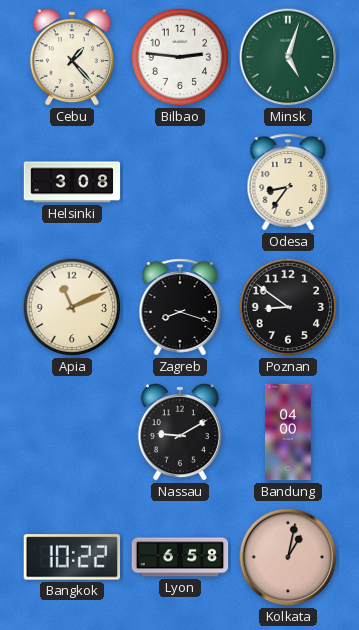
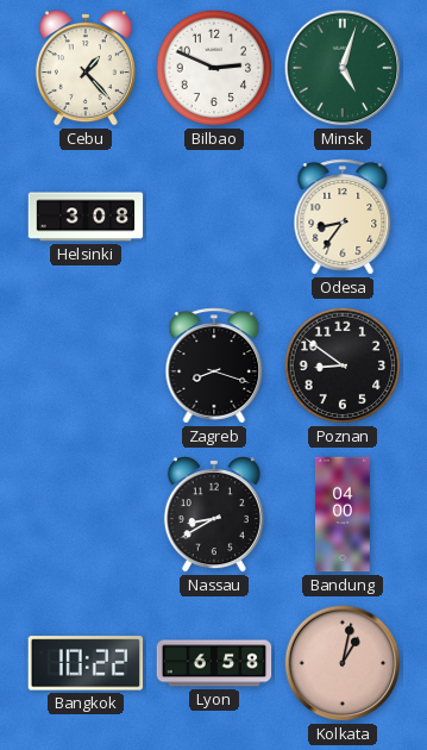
Bilbao: 2:46 -> 2:49 (214, 68)
Apia: 11:11 -> none (72, 307)
Nassau: 9:10 -> 8:40 (214, 514)
